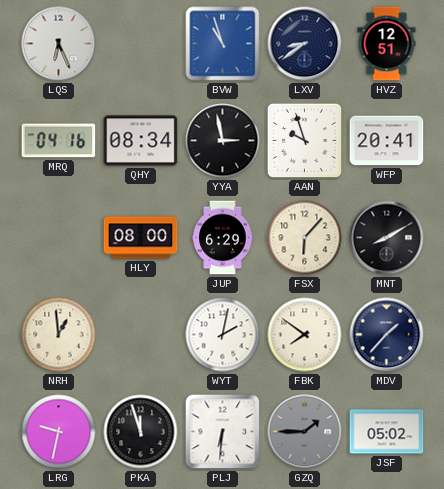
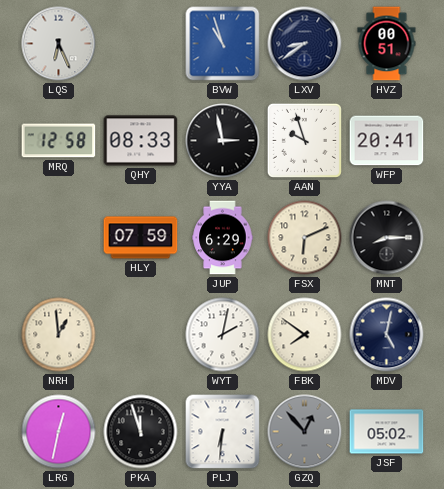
HVZ: 12:51 -> 00:51 (387, 44)
MRQ: 04:16 -> 12:58 (59, 141)
QHY: 08:34 -> 08:33 (141, 141)
HLY: 08:00 -> 07:59 (141, 238)
FSX: 6:07 -> 6:11 (305, 238)
MNT: 8:10 -> 8:15 (387, 238)
MDV: 1:37 -> 5:02 (387, 335)
LRG: 9:32 -> 12:32 (59, 432)
GZQ: 1:45 -> 12:53 (305, 432)
